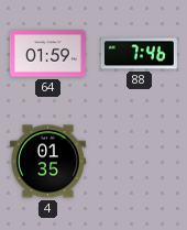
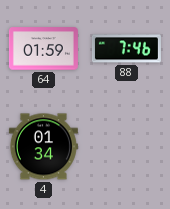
4: 01:35 -> 01:34 (43, 147)
